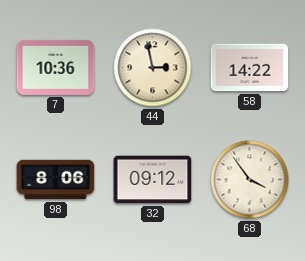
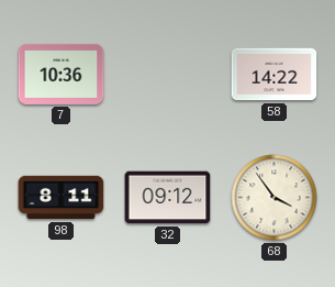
44: 2:58 -> none (153, 68)
98: 8:06 -> 8:11 (62, 198)
